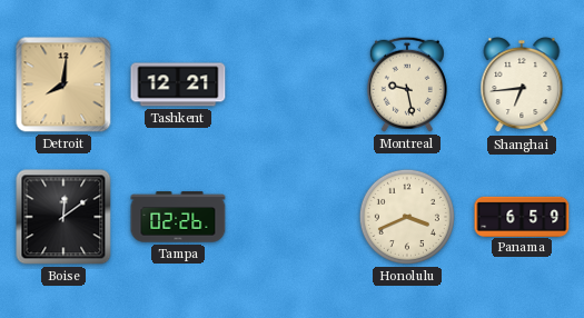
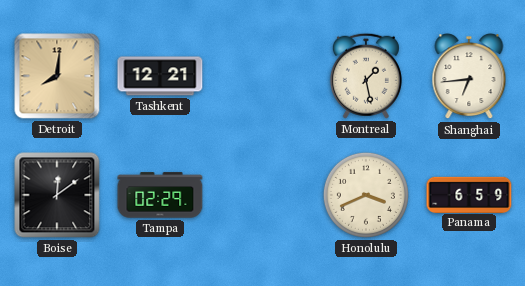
Montreal: 9:28 -> 1:28 (366, 76)
Tampa: 02:26 -> 02:29 (160, 195)
